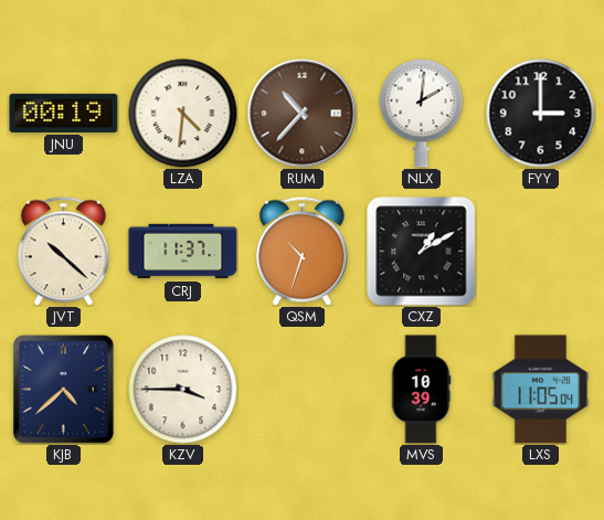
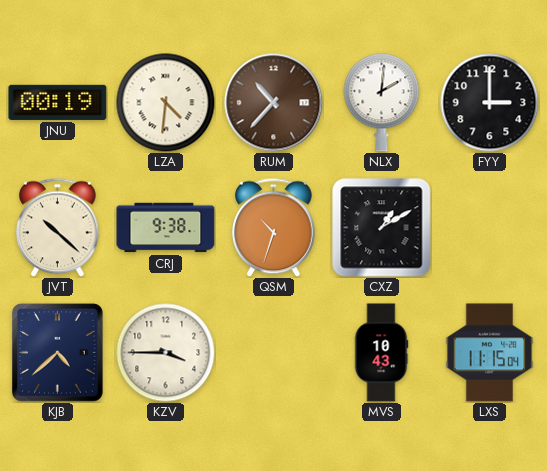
CRJ: 11:37 -> 9:38 (166, 228)
MVS: 10:39 -> 10:43 (381, 353)
LXS: 11:05 -> 11:15 (490, 353)
